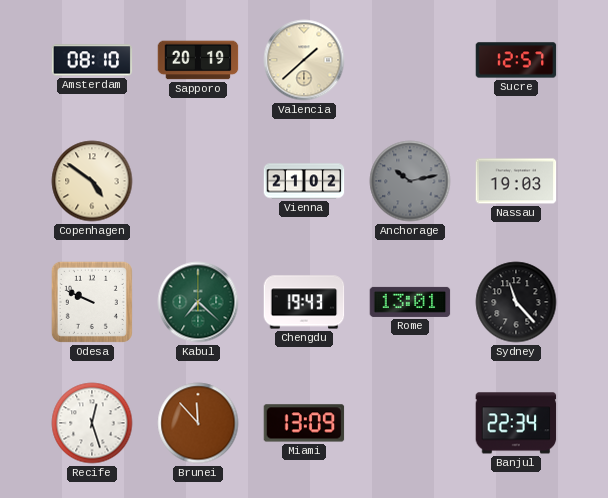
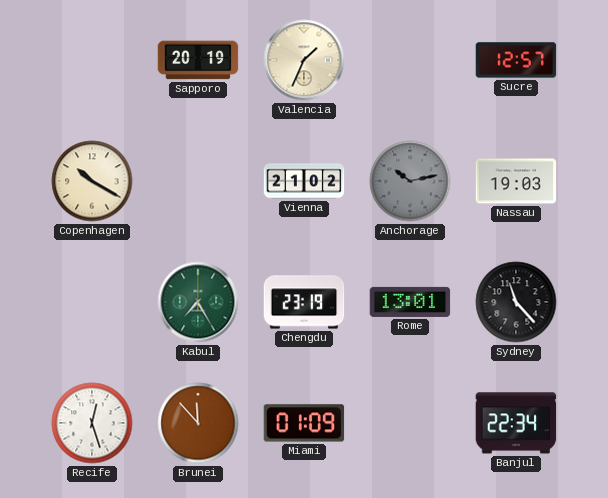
Amsterdam: 08:10 -> none (92, 60)
Valencia: 1:38 -> 1:34 (304, 60)
Copenhagen: 4:51 -> 10:20 (92, 181)
Odesa: 9:49 -> none (92, 302)
Kabul: 7:22 -> 7:25 (198, 302)
Chengdu: 19:43 -> 23:19 (304, 302)
Miami: 13:09 -> 01:09 (304, 423)
